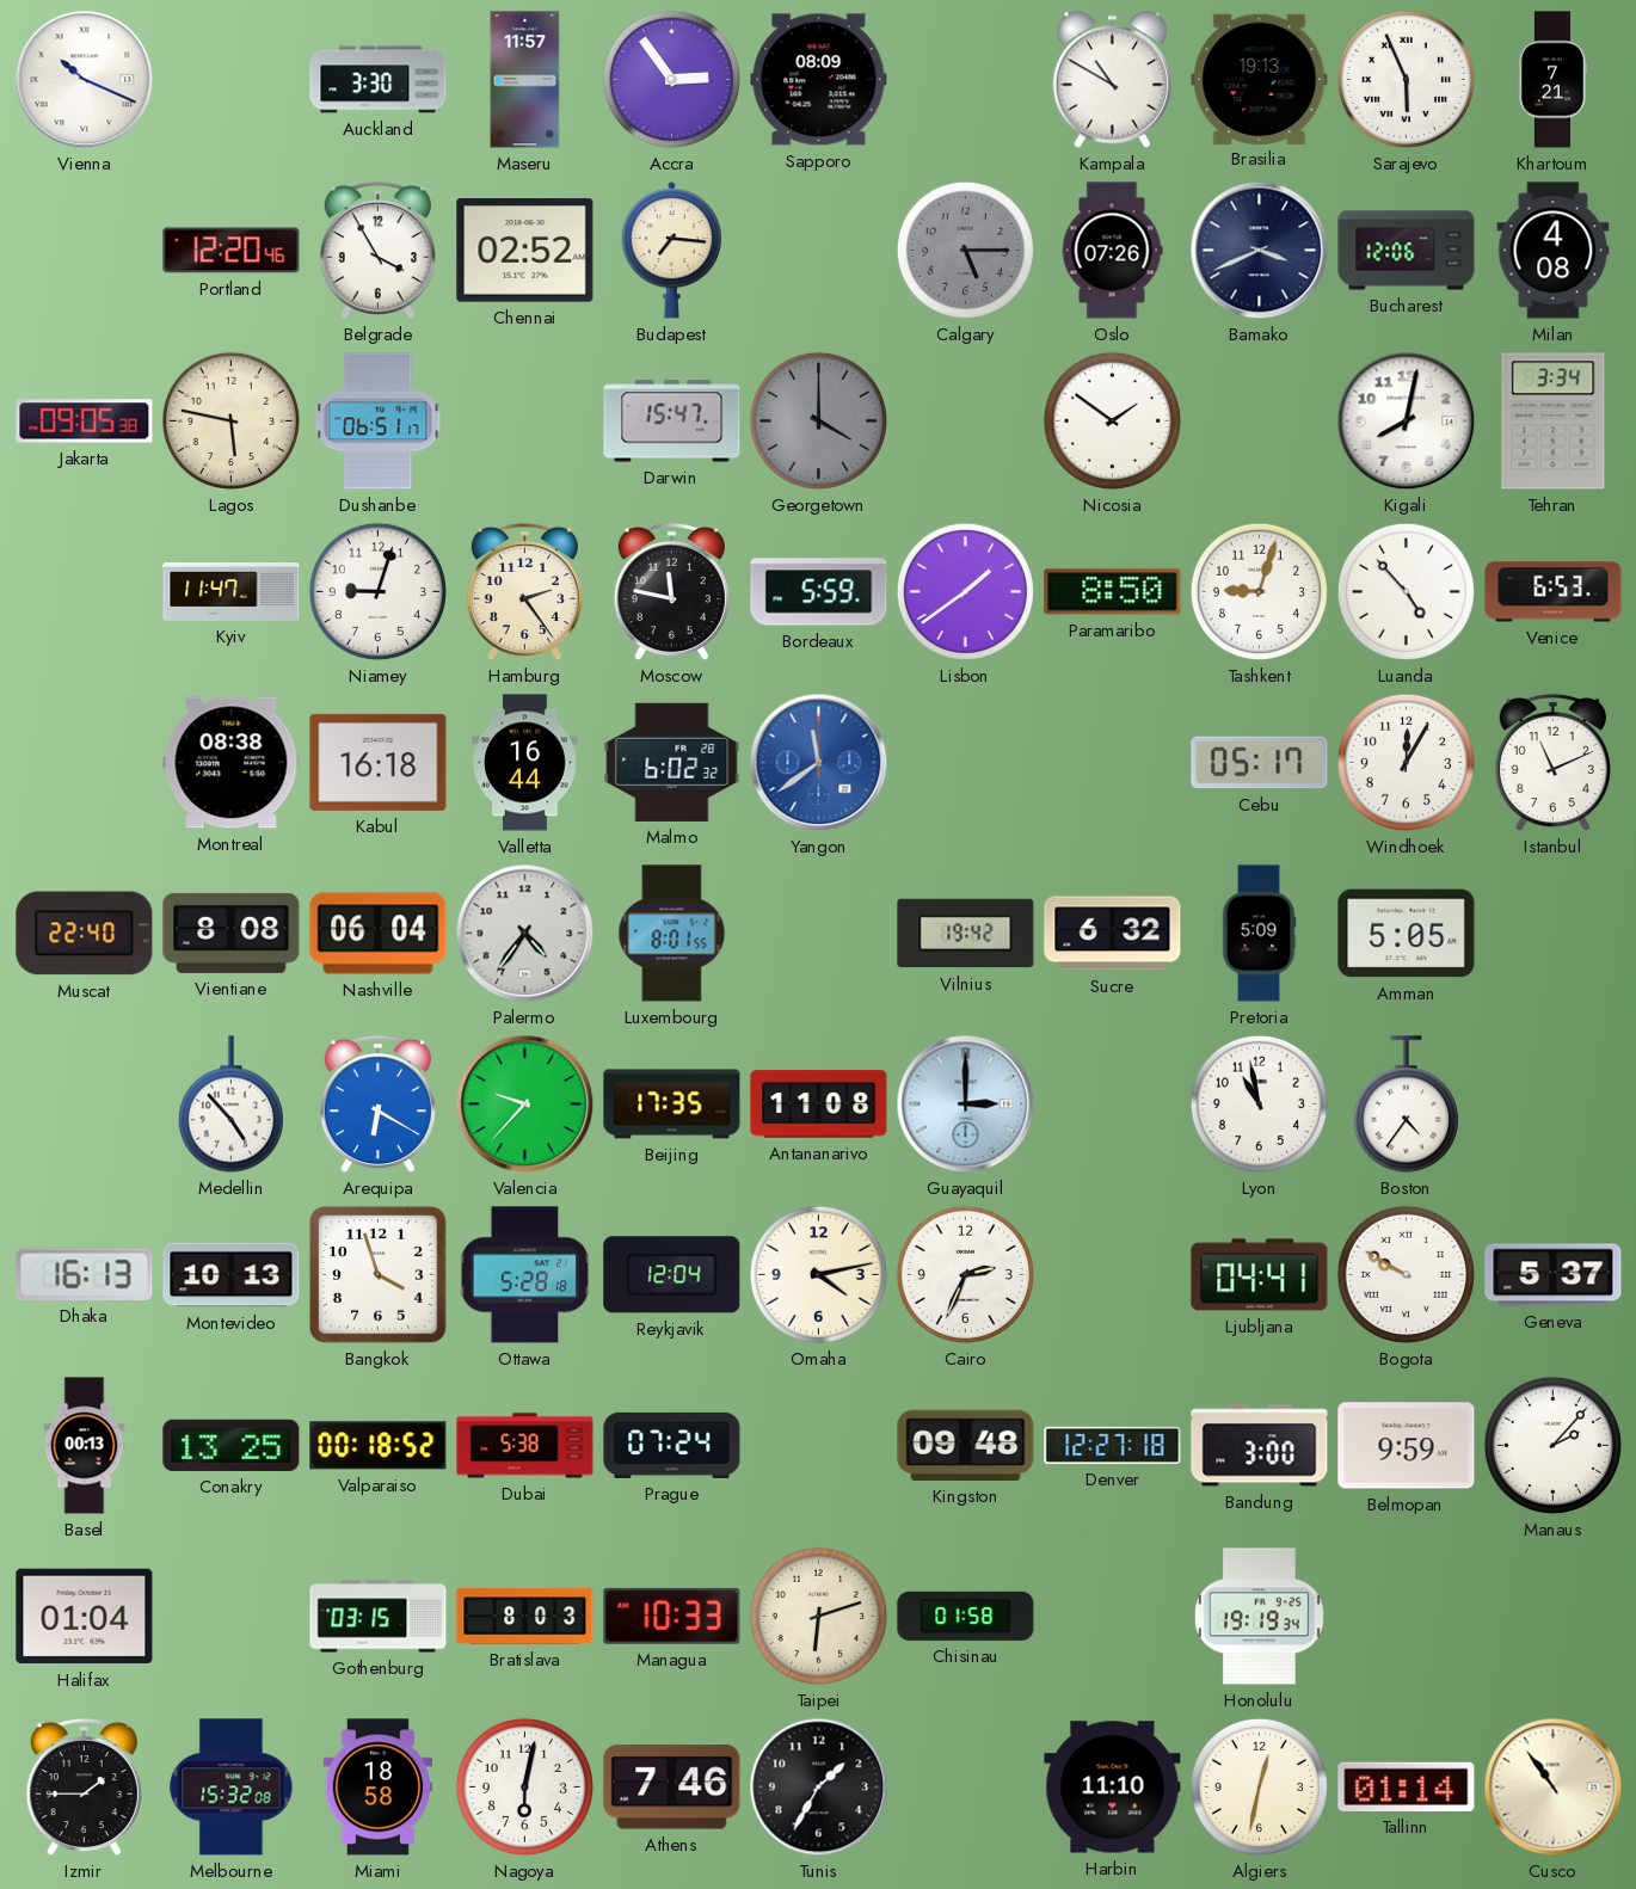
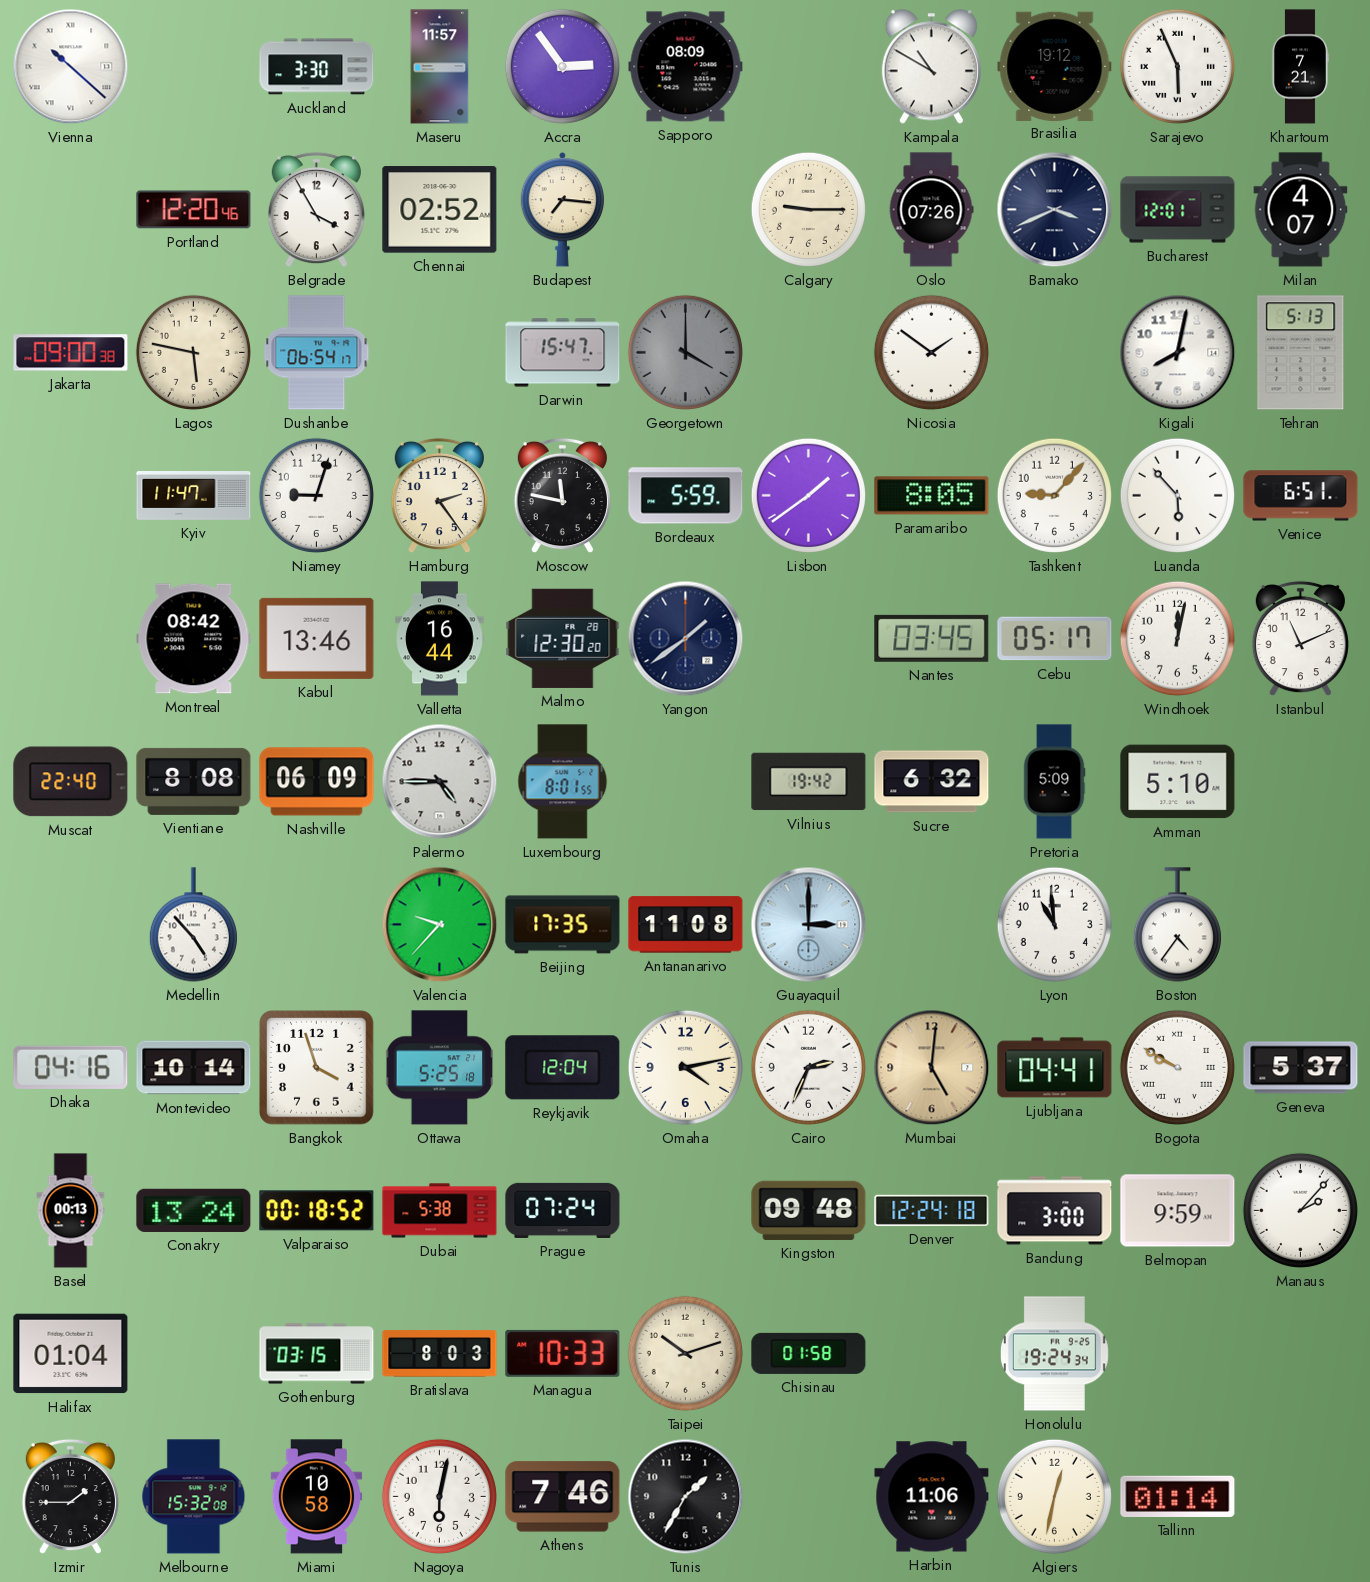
Vienna: 10:19 -> 10:22 (71, 67)
Brasilia: 19:13 -> 19:12 (1055, 66)
Calgary: 5:15 -> 9:15 (808, 209)
Calgary dial: grey -> cream (808, 209)
Bucharest: 12:06 -> 12:01 (1178, 210)
Milan: 4:08 -> 4:07 (1301, 210)
Jakarta: 09:05 -> 09:00 (71, 353)
Dushanbe: 06:51 -> 06:54 (317, 353)
Tehran: 3:34 -> 5:13 (1301, 353)
Paramaribo: 8:50 -> 8:05 (932, 496)
Tashkent: 9:03 -> 9:07 (1054, 495)
Luanda: 4:53 -> 5:53 (1177, 495)
Venice: 6:53 -> 6:51 (1301, 496)
Montreal: 08:38 -> 08:42 (194, 639)
Kabul: 16:18 -> 13:46 (317, 638)
Malmo: 6:02 -> 12:30 (563, 638)
Yangon: 11:39 -> 1:39 (686, 639)
Yangon dial: blue -> navy (686, 639)
Nantes: none -> 03:45 (932, 638)
Windhoek: 12:05 -> 12:02 (1177, 638)
Nashville: 06:04 -> 06:09 (317, 782)
Palermo: 4:36 -> 4:45 (440, 782)
Amman: 5:05 -> 5:10 (1178, 782)
Arequipa: 6:20 -> none (377, 1105)
Lyon: 10:58 -> 10:59 (1054, 924)
Dhaka: 16:13 -> 04:16 (71, 1067)
Montevideo: 10:13 -> 10:14 (194, 1068)
Ottawa: 5:28 -> 5:25 (440, 1068)
Mumbai: none -> 5:01 (932, 1068)
Conakry: 13:25 -> 13:24 (194, 1210)
Denver: 12:27 -> 12:24 (932, 1210)
Taipei: 6:12 -> 10:12 (685, 1353)
Honolulu: 19:19 -> 19:24 (1054, 1354)
Miami: 18:58 -> 10:58 (317, 1497)
Harbin: 11:10 -> 11:06 (932, 1497)
Cusco: 10:54 -> none (1554, 1788)
